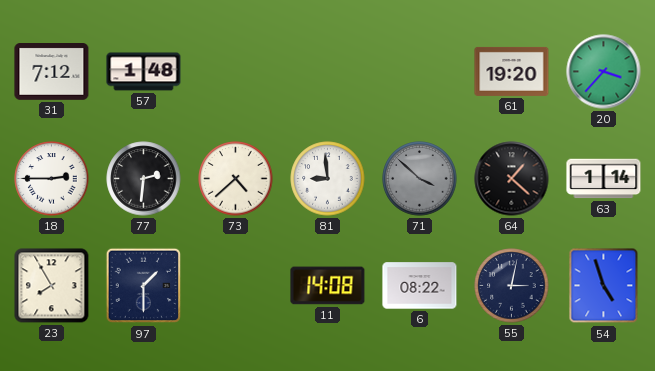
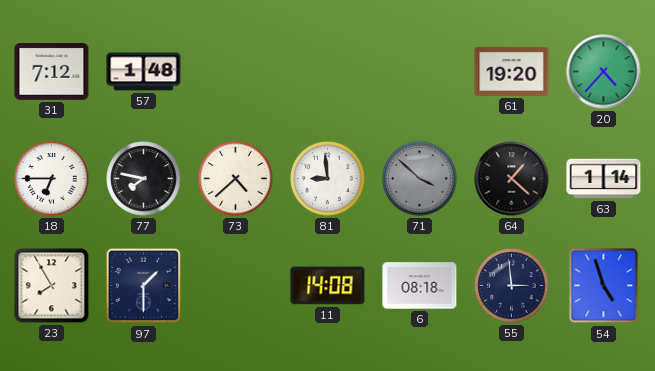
20: 3:37 -> 4:37 (604, 72)
18: 2:45 -> 6:45 (52, 179)
77: 2:31 -> 7:47 (144, 179)
6: 08:22 -> 08:18 (420, 286)
55: 3:02 -> 2:59 (512, 286)
